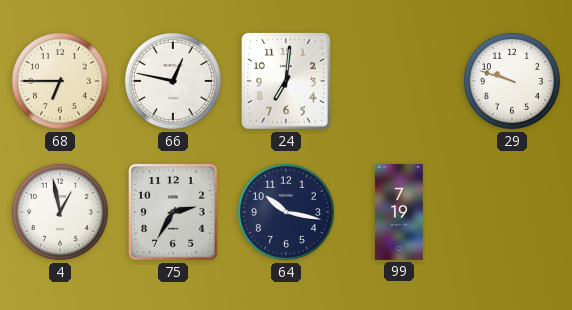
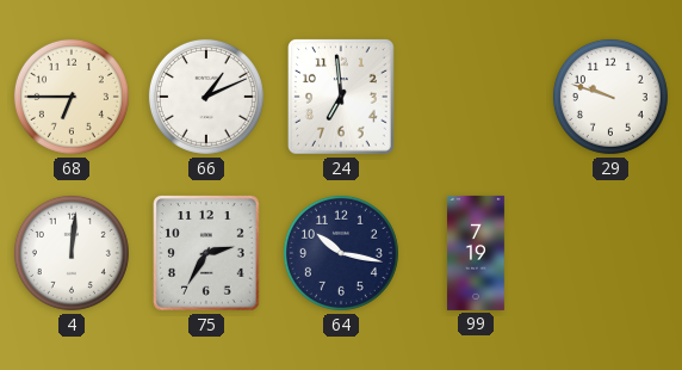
66: 12:47 -> 1:11 (206, 97)
24: 7:01 -> 6:59 (341, 97)
4: 12:58 -> 12:01 (72, 253)
